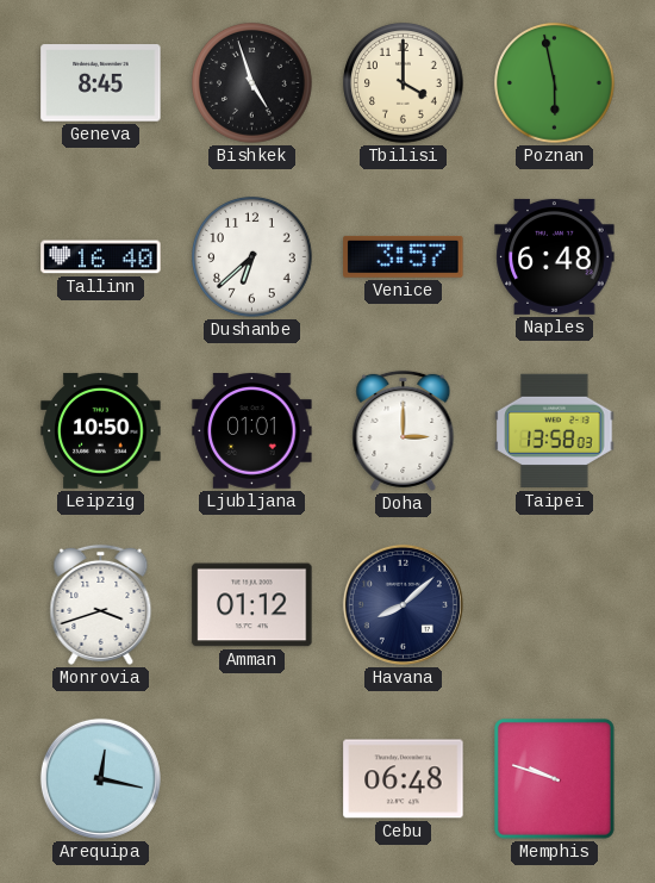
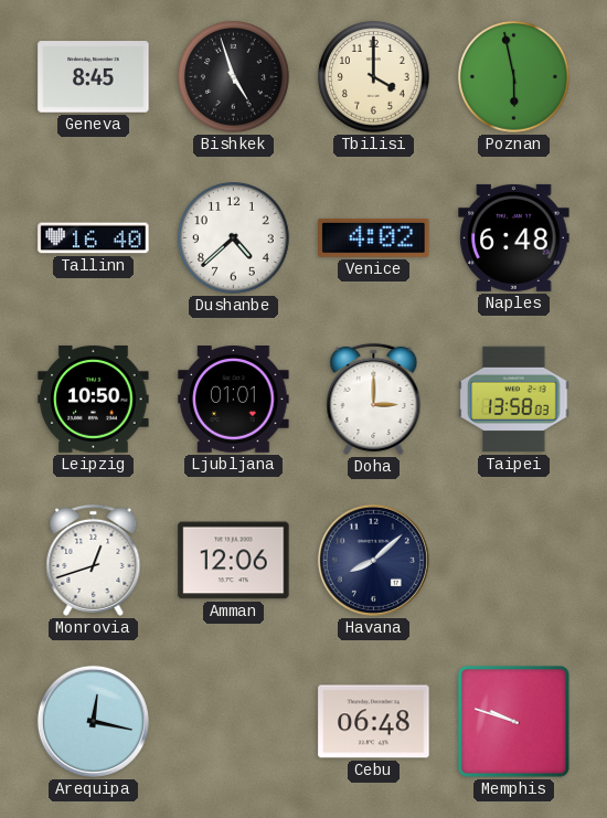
Dushanbe: 6:38 -> 4:38 (234, 238)
Venice: 3:57 -> 4:02 (374, 237)
Monrovia: 3:42 -> 12:42 (94, 560)
Amman: 01:12 -> 12:06 (234, 561)
